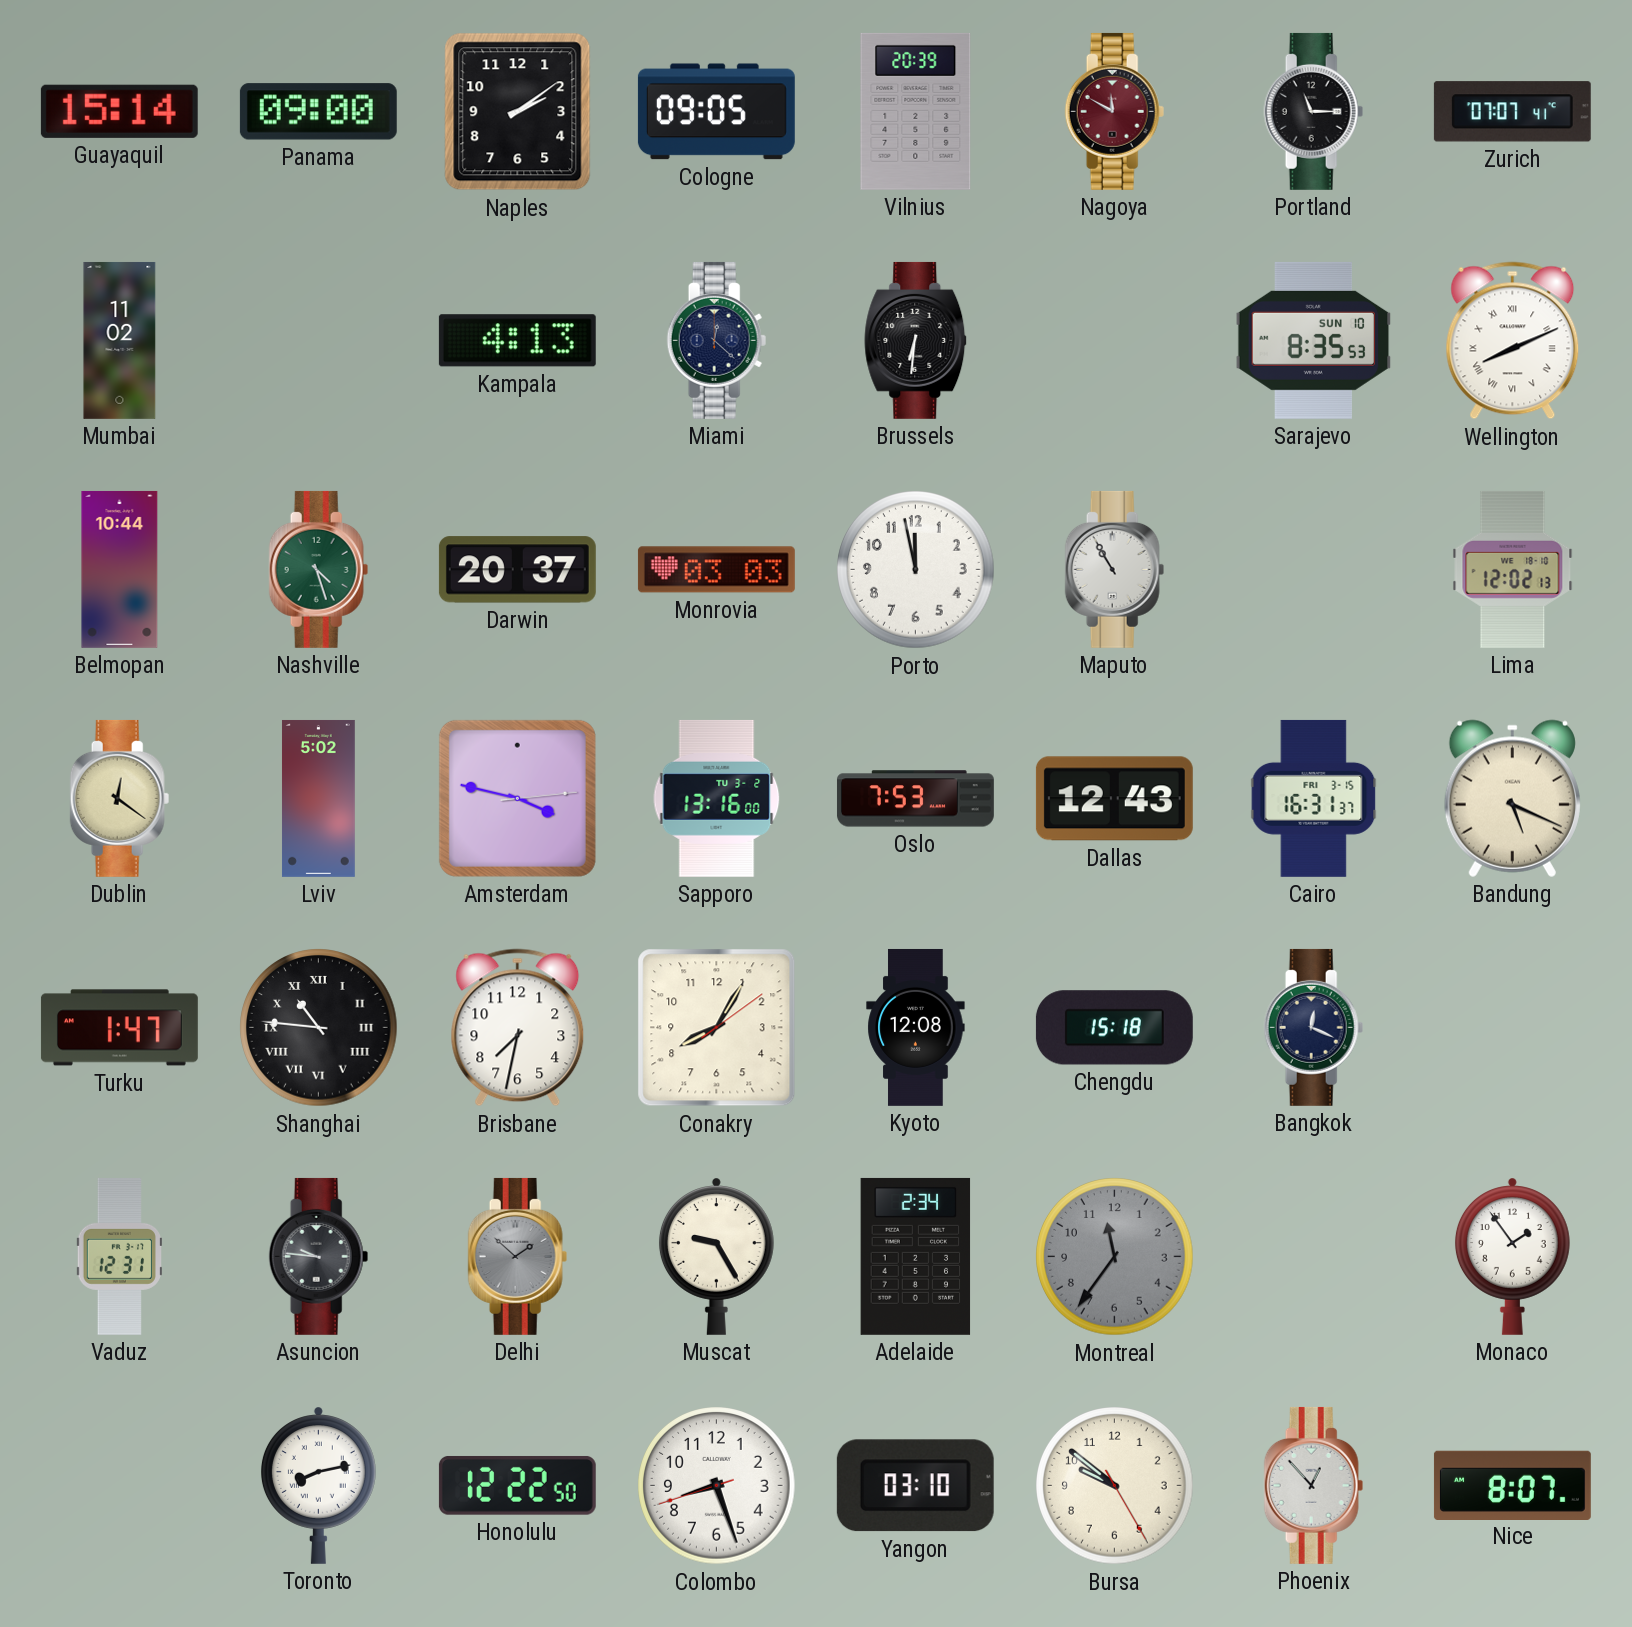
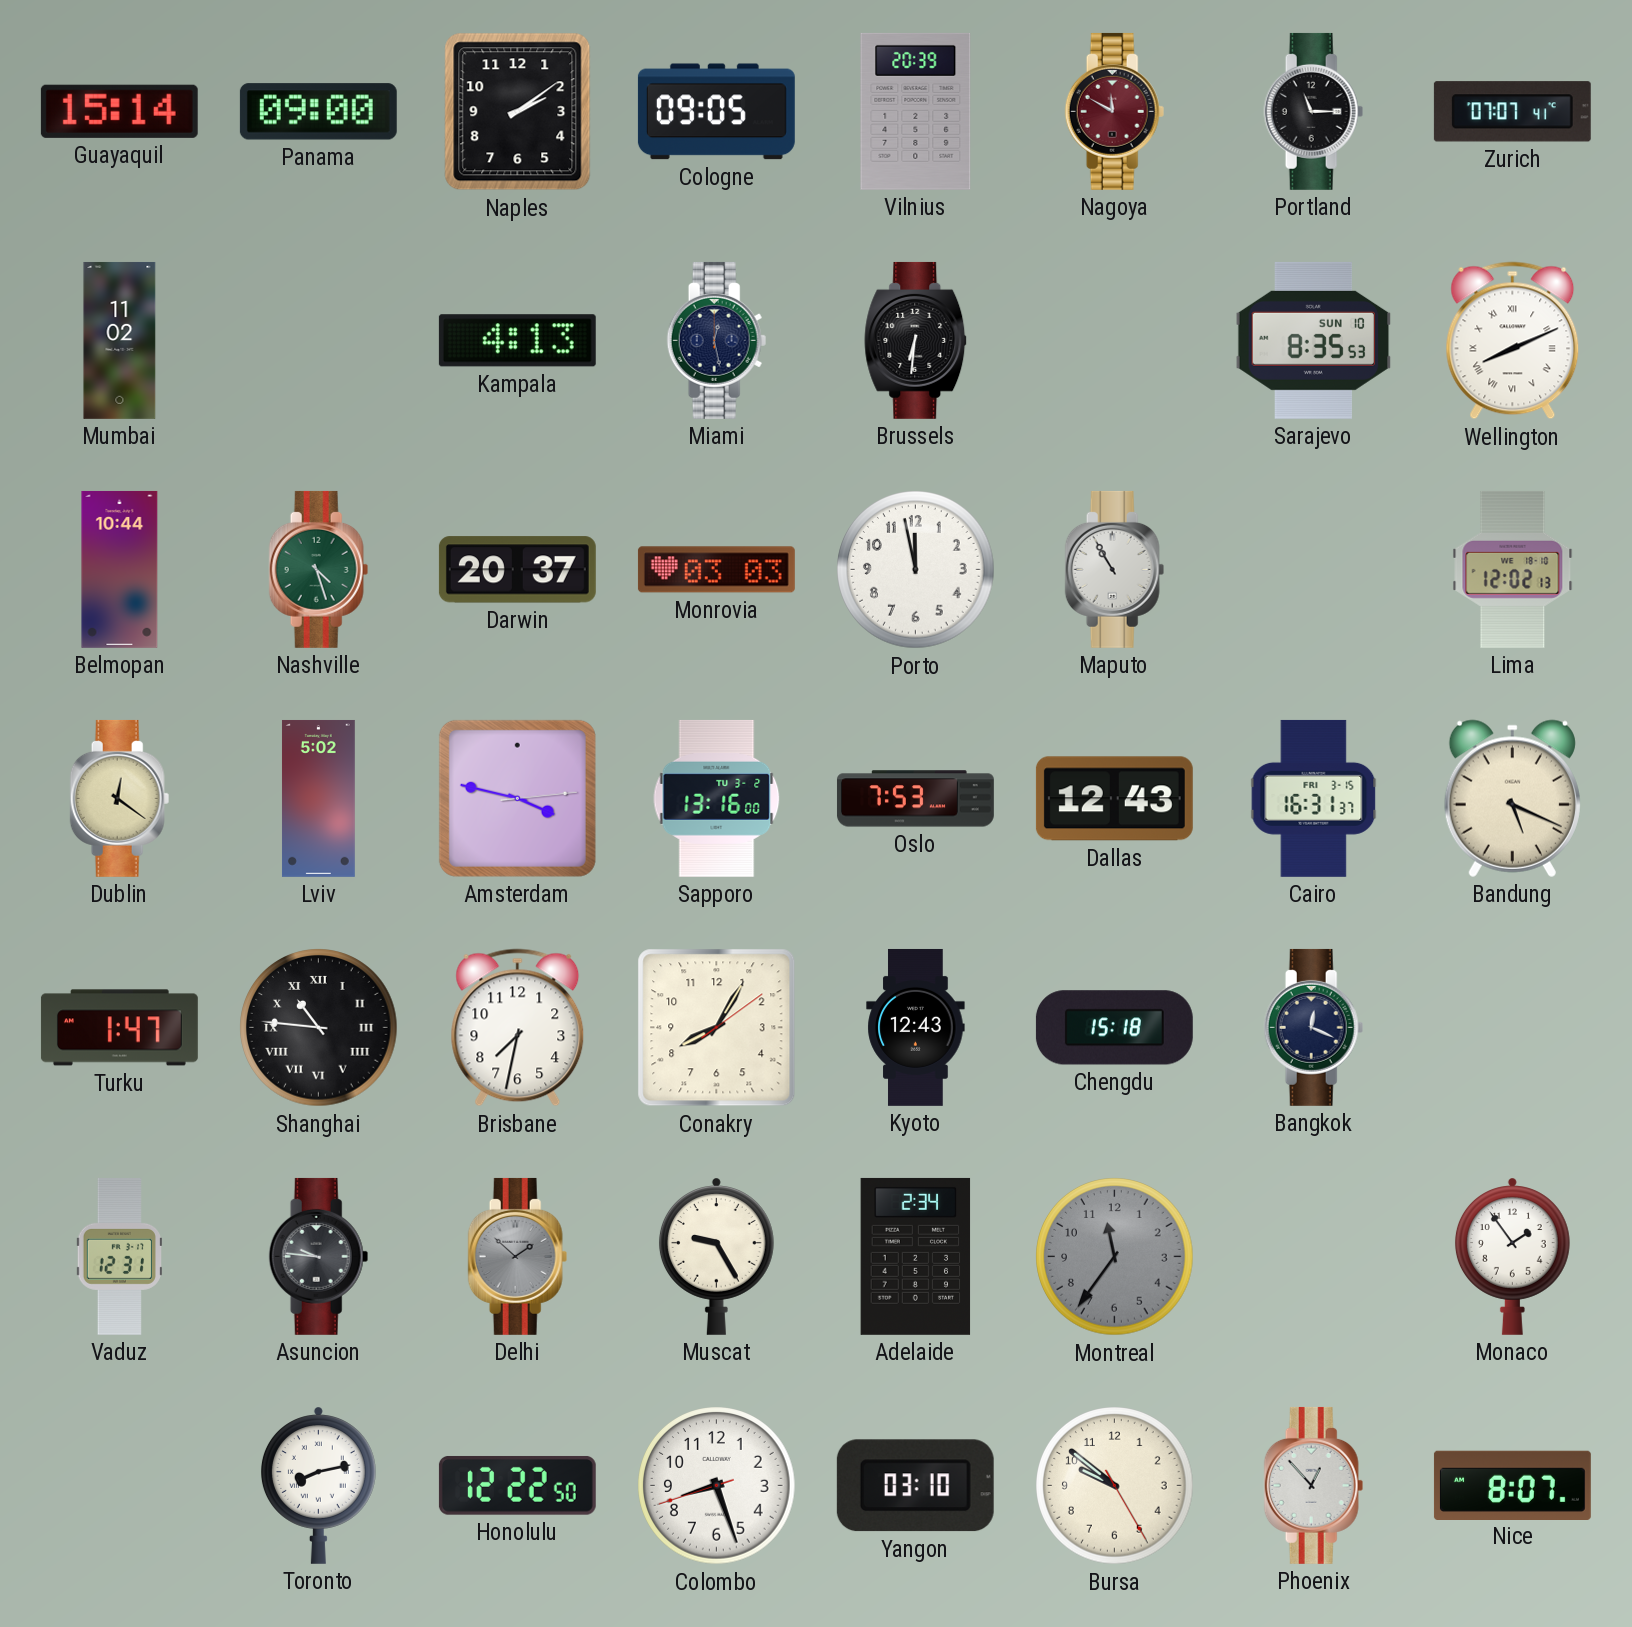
Miami: 12:22 -> 12:28 (717, 340)
Kyoto: 12:08 -> 12:43 (916, 1027)
